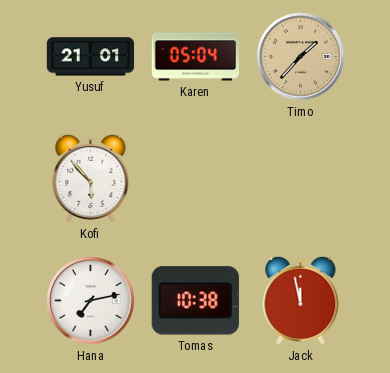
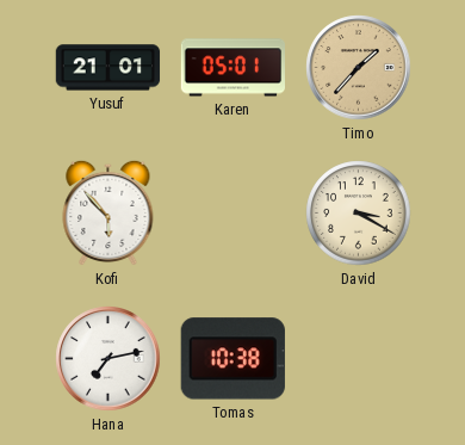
Karen: 05:04 -> 05:01 (232, 68)
David: none -> 3:20 (359, 214)
Jack: 11:58 -> none (301, 300)
